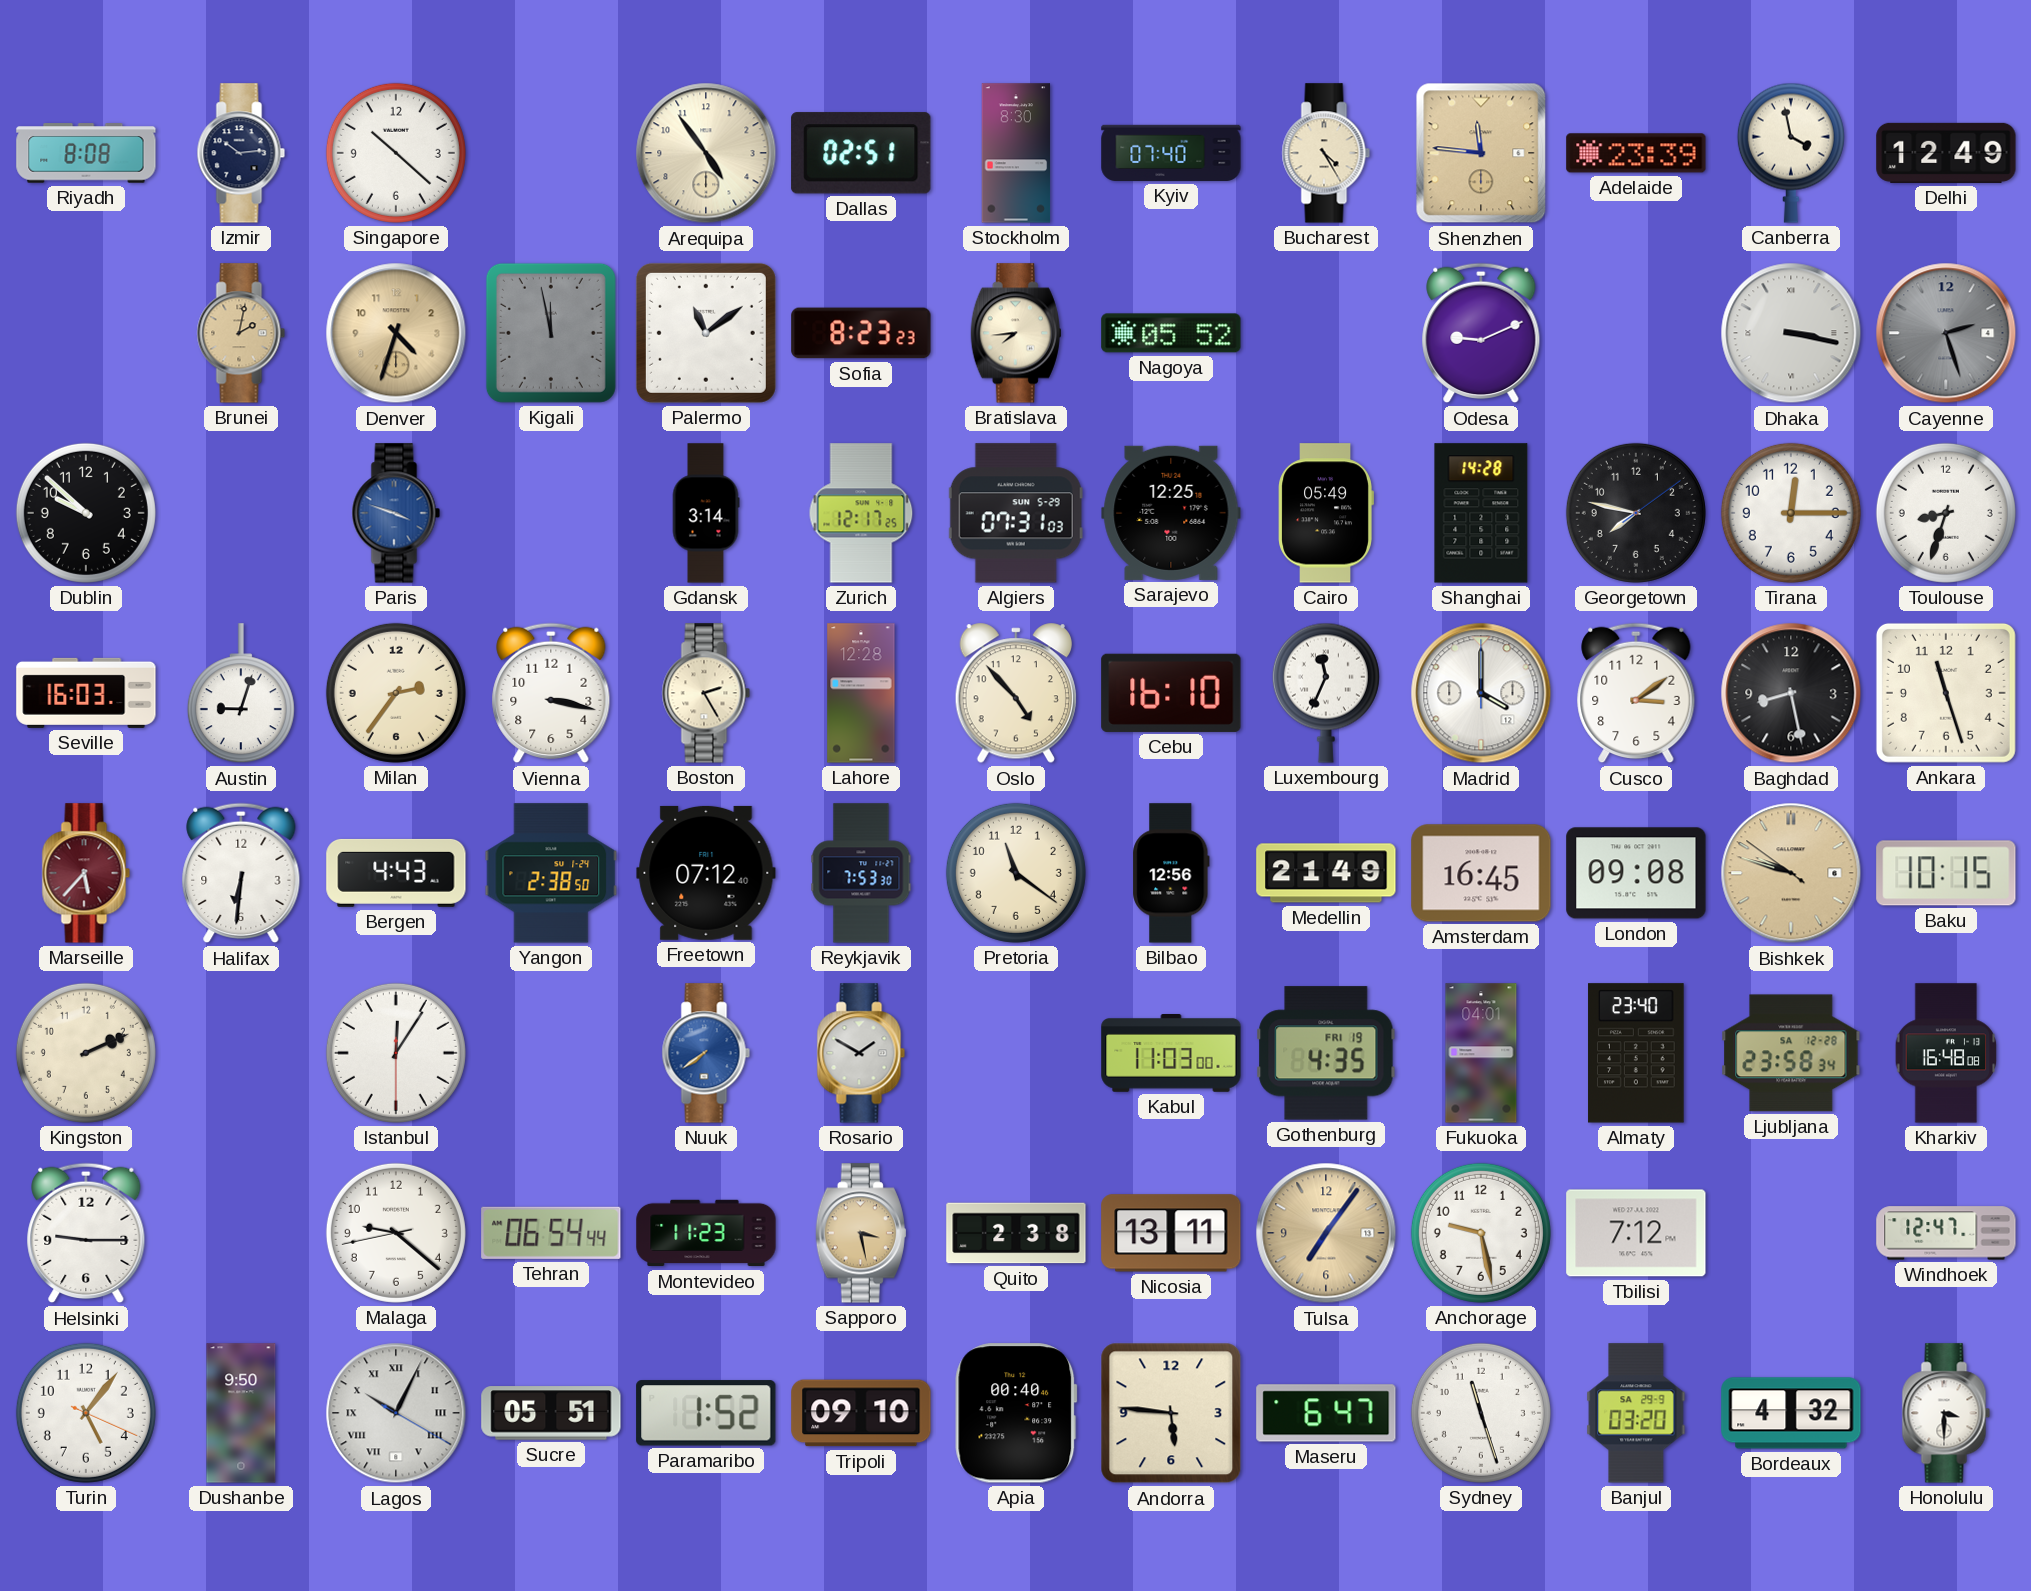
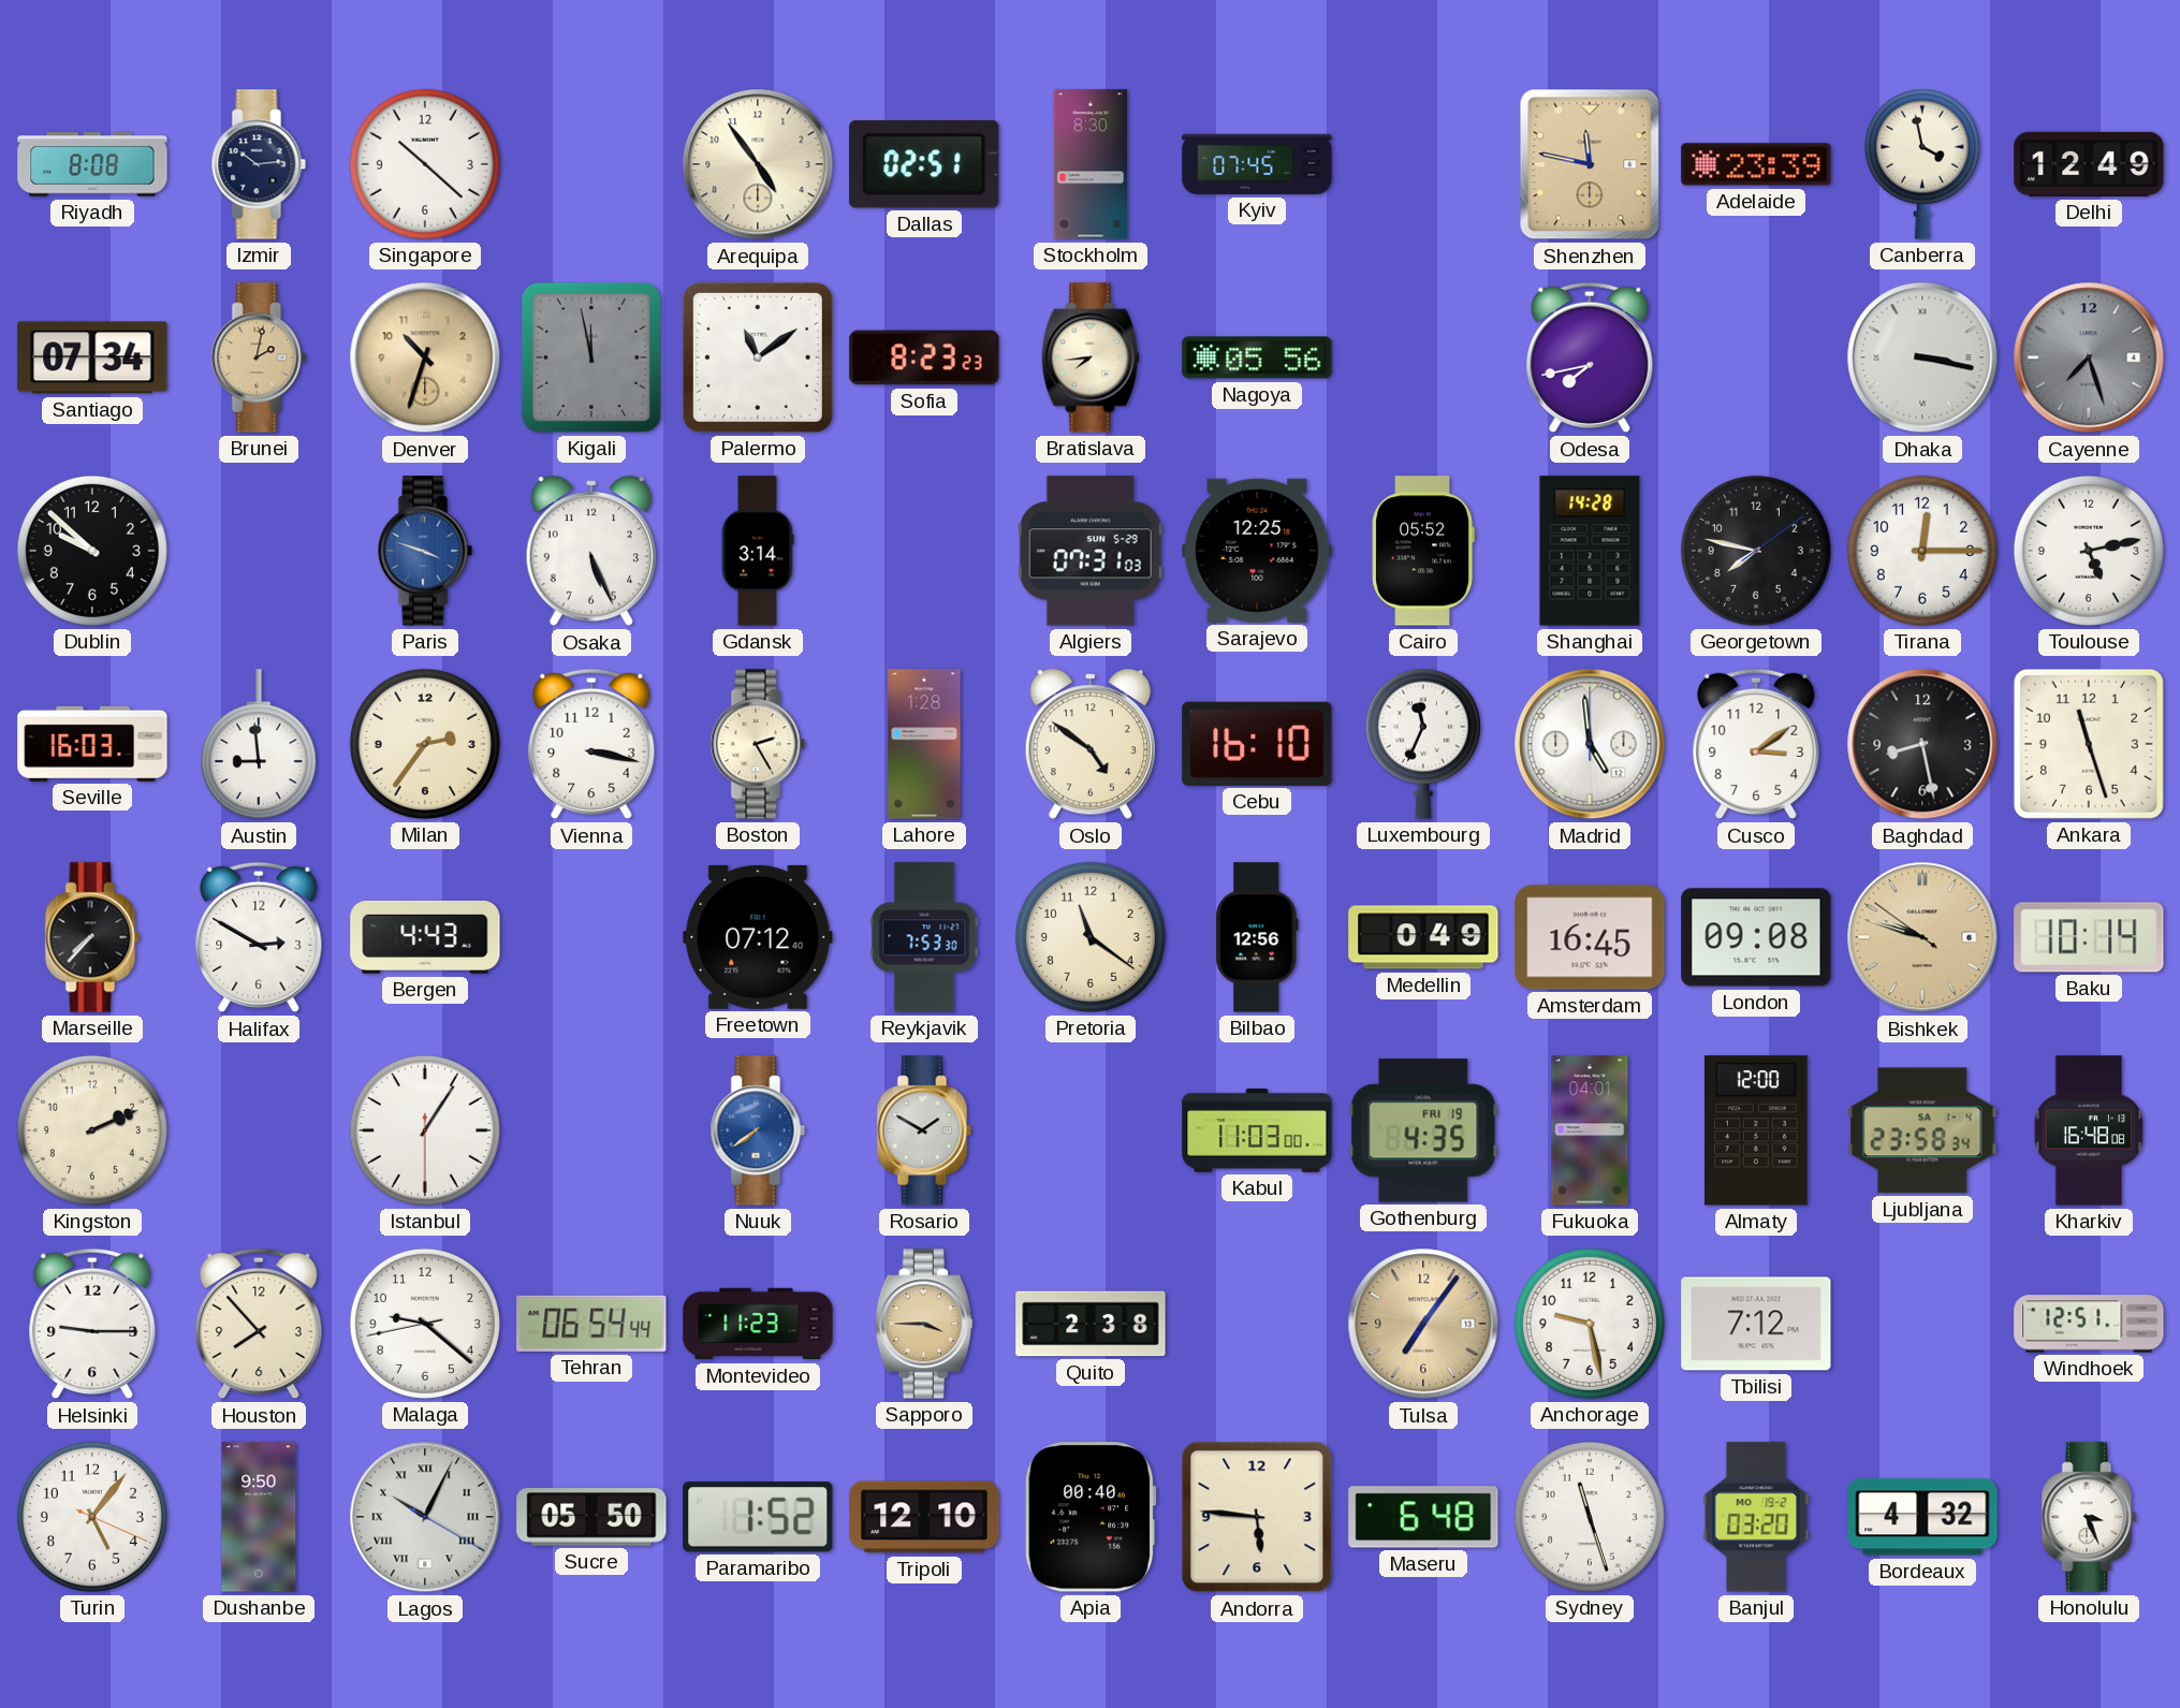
Kyiv: 07:40 -> 07:45 (1257, 164)
Bucharest: 4:25 -> none (1326, 153)
Shenzhen: 11:46 -> 11:47 (1590, 164)
Santiago: none -> 07:34 (92, 357)
Denver: 4:33 -> 10:33 (425, 357)
Nagoya: 05:52 -> 05:56 (1257, 357)
Odesa: 9:11 -> 7:43 (1590, 357)
Cayenne: 2:27 -> 7:27 (2089, 357)
Osaka: none -> 5:26 (591, 552)
Zurich: 12:17 -> none (861, 513)
Cairo: 05:49 -> 05:52 (1423, 551)
Toulouse: 8:33 -> 5:13 (2089, 551)
Austin: 9:03 -> 8:59 (259, 745)
Lahore: 12:28 -> 1:28 (924, 744)
Oslo: 4:53 -> 4:51 (1091, 745)
Madrid: 4:00 -> 4:59 (1590, 744)
Marseille: 5:37 -> 7:37 (92, 937)
Marseille dial: burgundy -> black (92, 937)
Halifax: 6:31 -> 2:50 (259, 937)
Yangon: 2:38 -> none (551, 873)
Medellin: 21:49 -> 0:49 (1423, 937)
Baku: 10:15 -> 10:14 (2089, 937)
Istanbul: 12:05 -> 1:05 (425, 1130)
Almaty: 23:40 -> 12:00 (1756, 1130)
Ljubljana date: SA 12-28 -> SA 1-4 (1922, 1130)
Houston: none -> 7:53 (259, 1324)
Sapporo: 3:28 -> 3:45 (924, 1324)
Nicosia: 13:11 -> none (1171, 1233)
Windhoek: 12:47 -> 12:51 (2089, 1324)
Sucre: 05:51 -> 05:50 (591, 1517)
Tripoli: 09:10 -> 12:10 (924, 1517)
Maseru: 6:47 -> 6:48 (1423, 1517)
Banjul date: SA 29-9 -> MO 19-2 (1756, 1517)
Honolulu: 3:30 -> 3:26 (2089, 1517)
